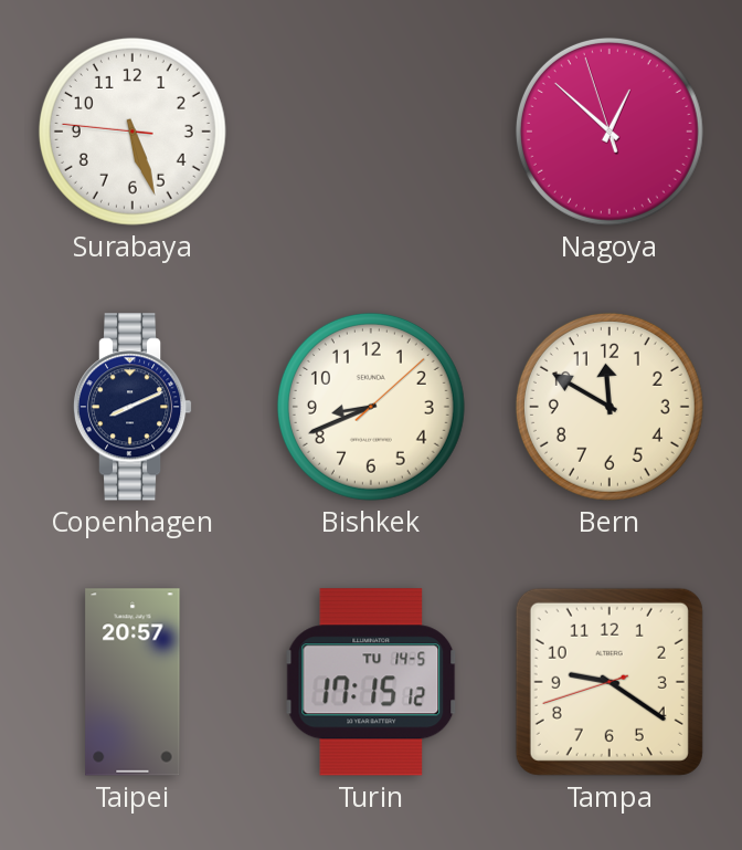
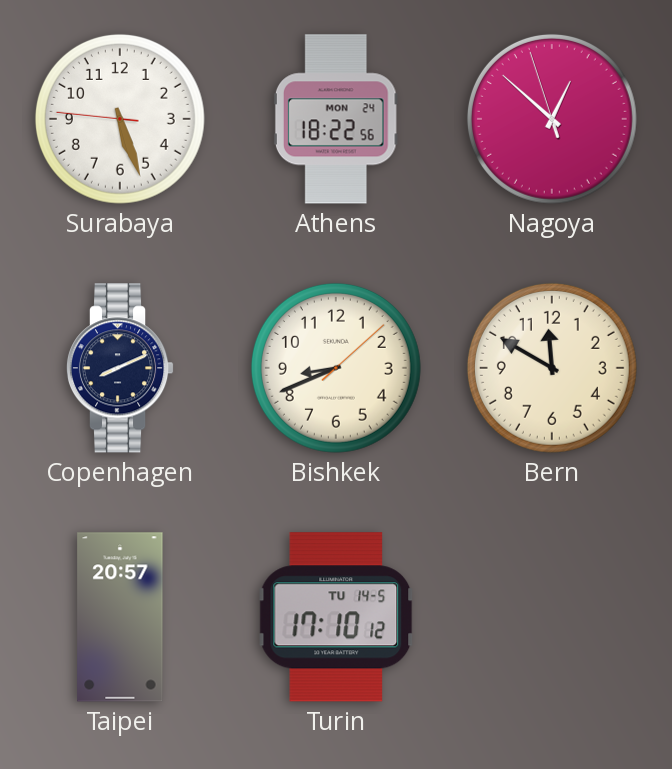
Athens: none -> 18:22 (336, 119)
Turin: 17:15 -> 17:10 (336, 617)
Tampa: 9:20 -> none (609, 682)
